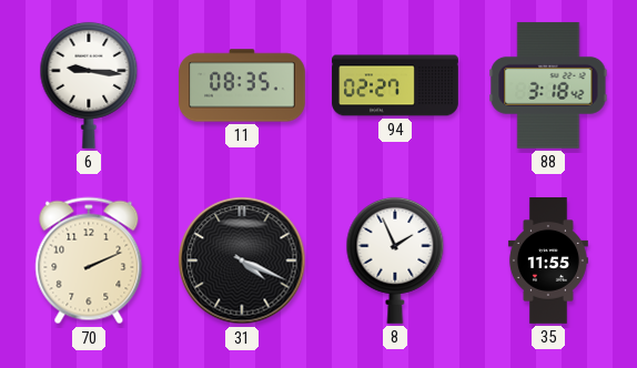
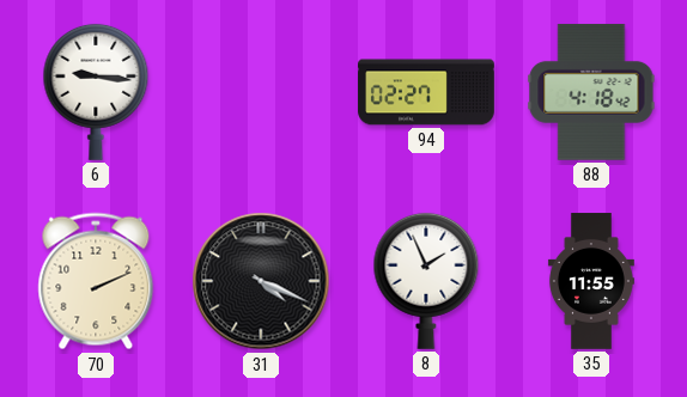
11: 08:35 -> none (243, 85)
88: 3:18 -> 4:18 (591, 92)
